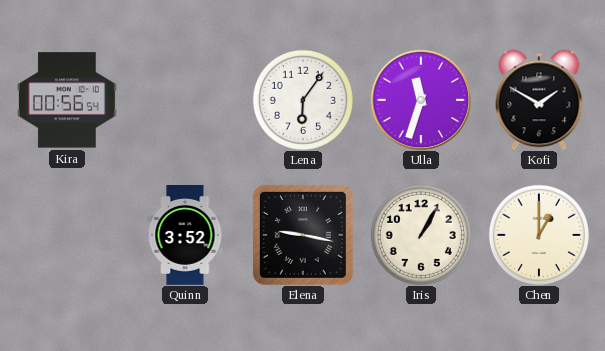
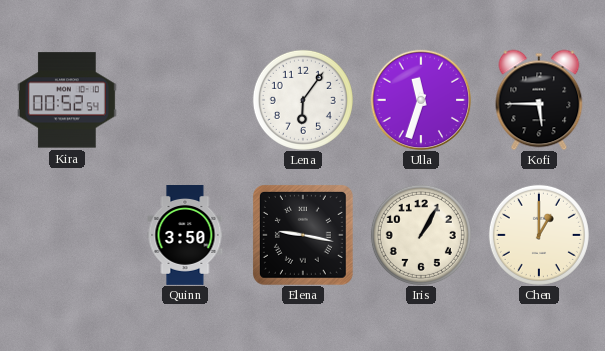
Kira: 00:56 -> 00:52 (67, 100)
Kofi: 1:50 -> 5:45 (539, 100)
Quinn: 3:52 -> 3:50 (185, 236)
